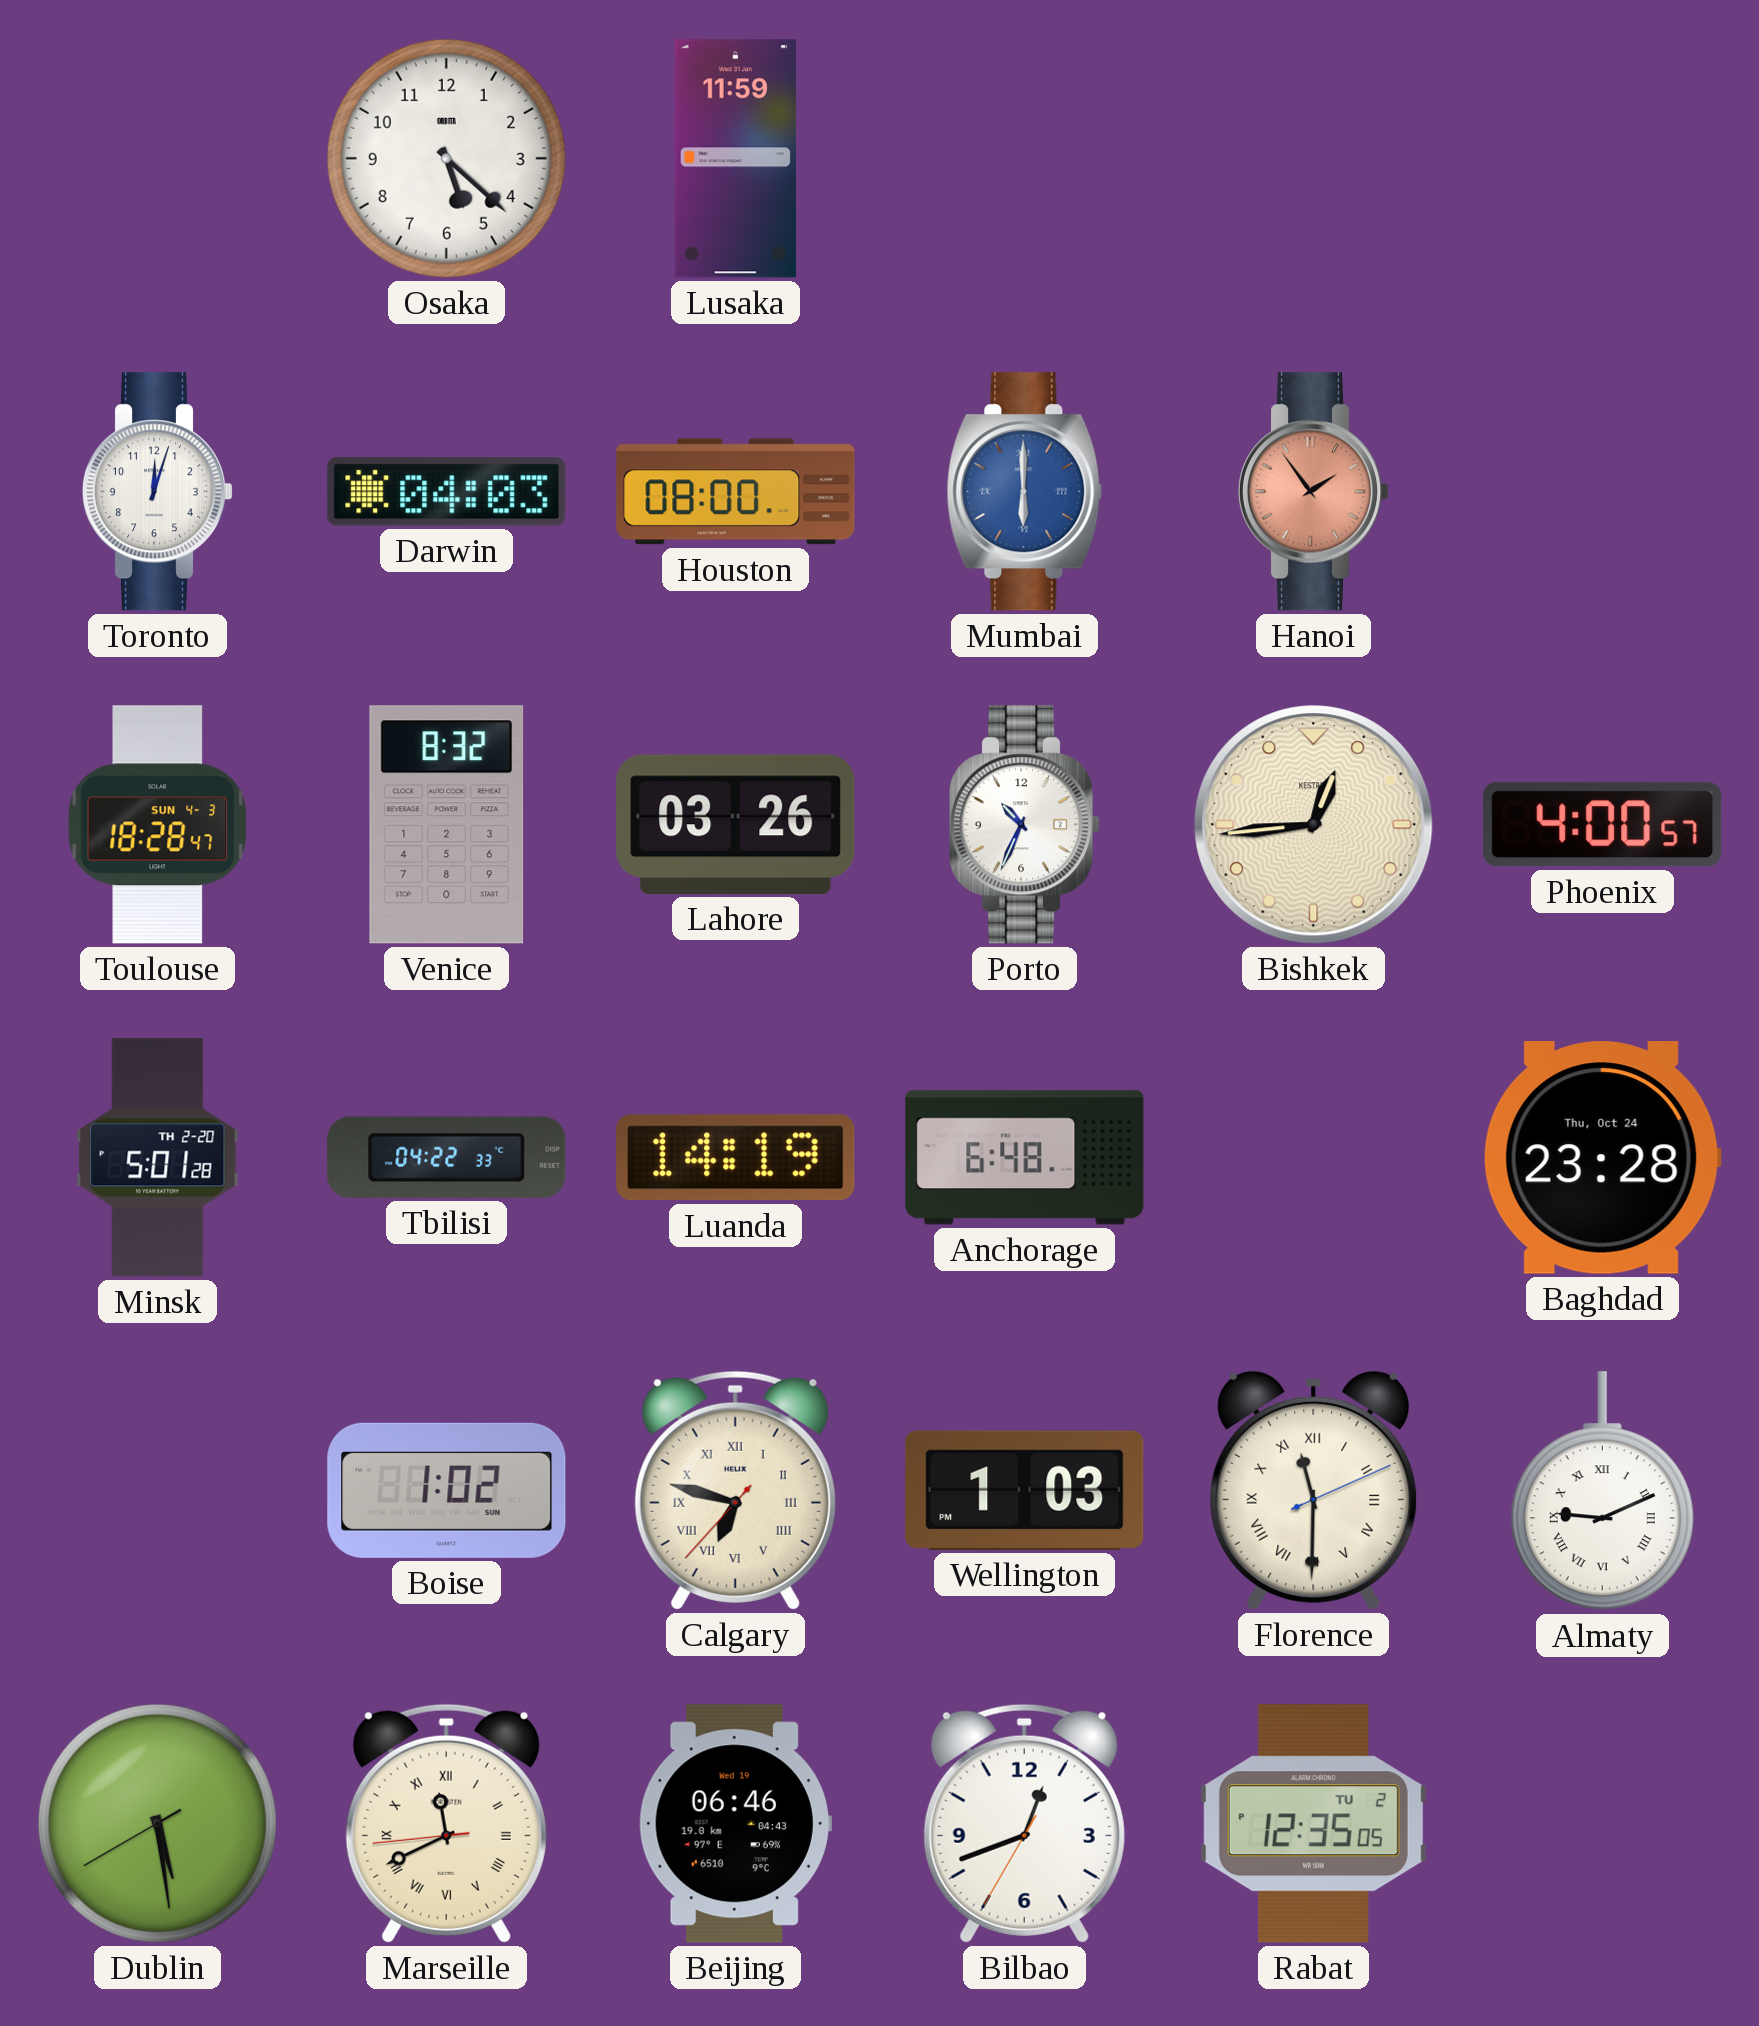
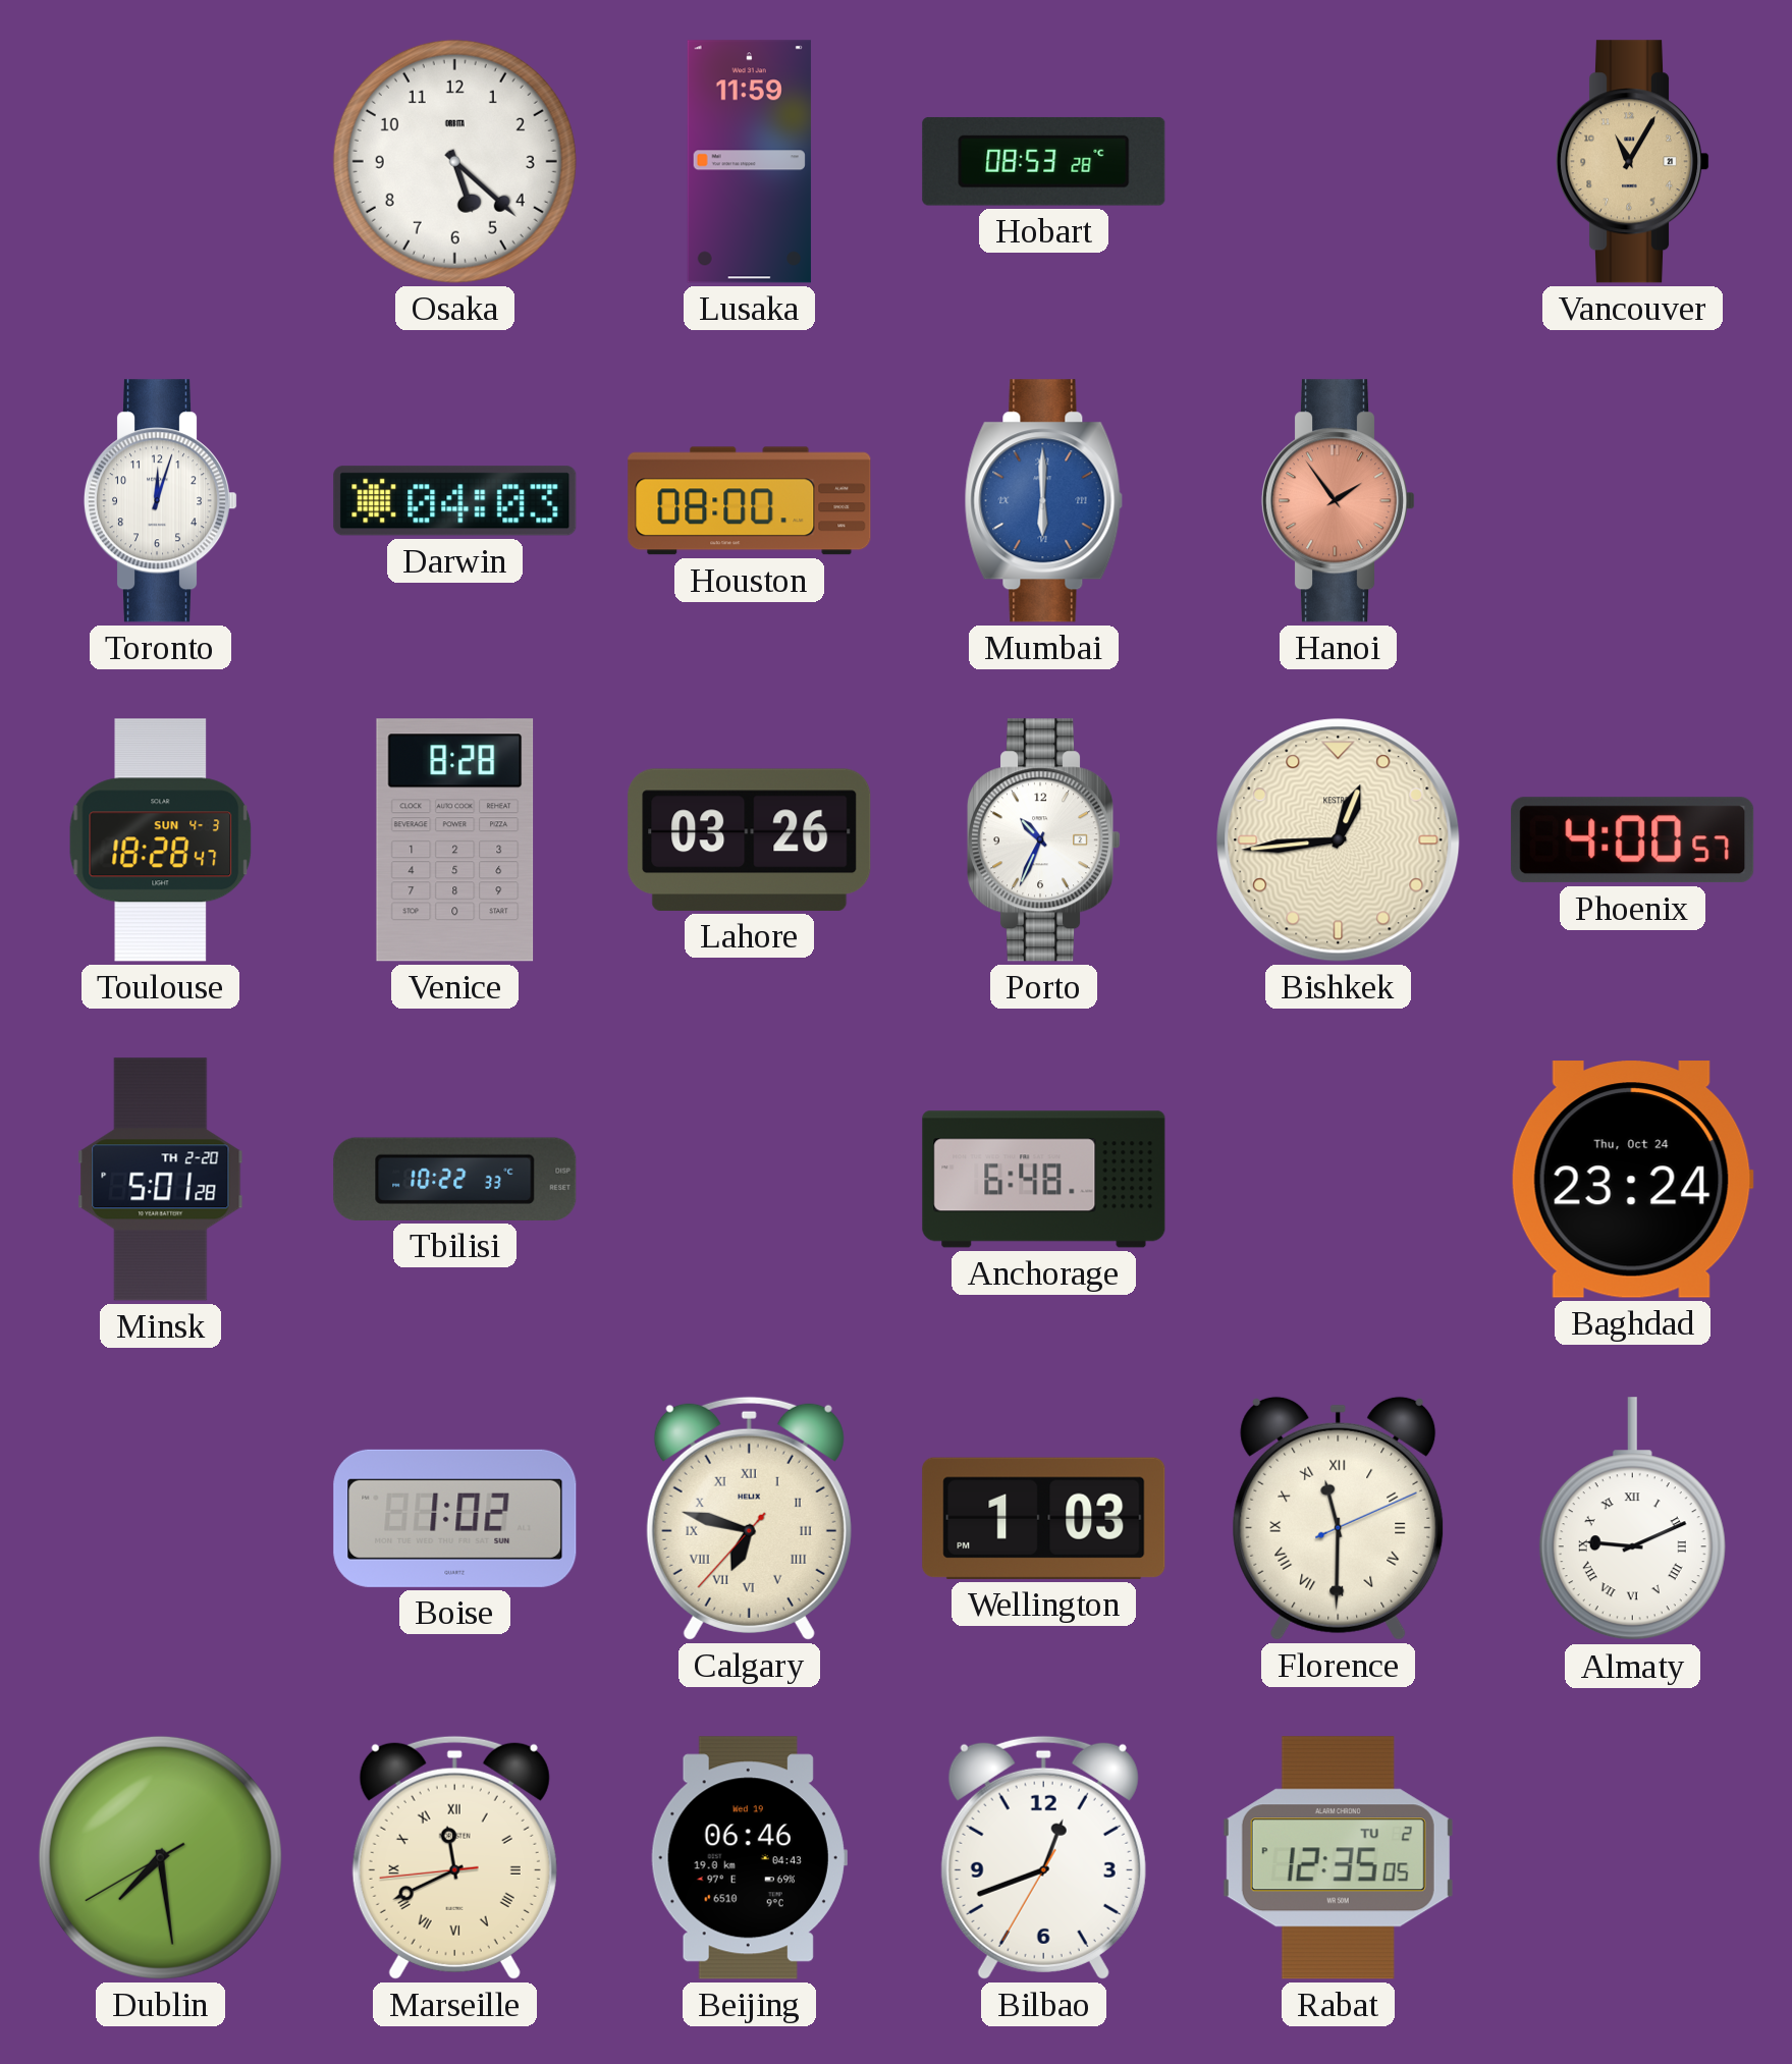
Hobart: none -> 08:53 (1044, 161)
Vancouver: none -> 11:05 (1633, 162)
Venice: 8:32 -> 8:28 (455, 840)
Tbilisi: 04:22 -> 10:22 (455, 1179)
Luanda: 14:19 -> none (736, 1158)
Baghdad: 23:28 -> 23:24 (1632, 1180)
Dublin: 5:28 -> 7:28 (160, 1857)
